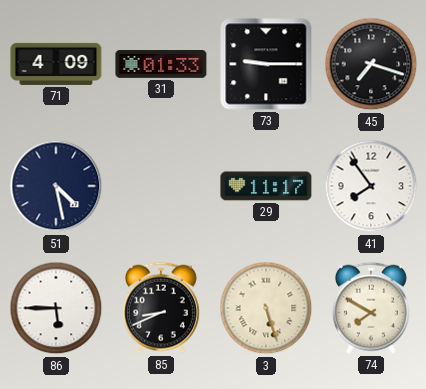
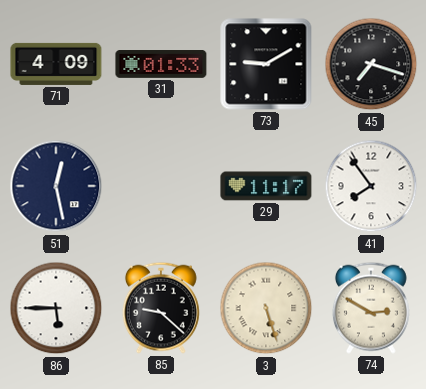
73: 9:15 -> 9:10 (266, 64)
51: 4:28 -> 12:28 (56, 186)
85: 8:41 -> 9:22 (161, 308)
74: 7:50 -> 2:50 (371, 308)
